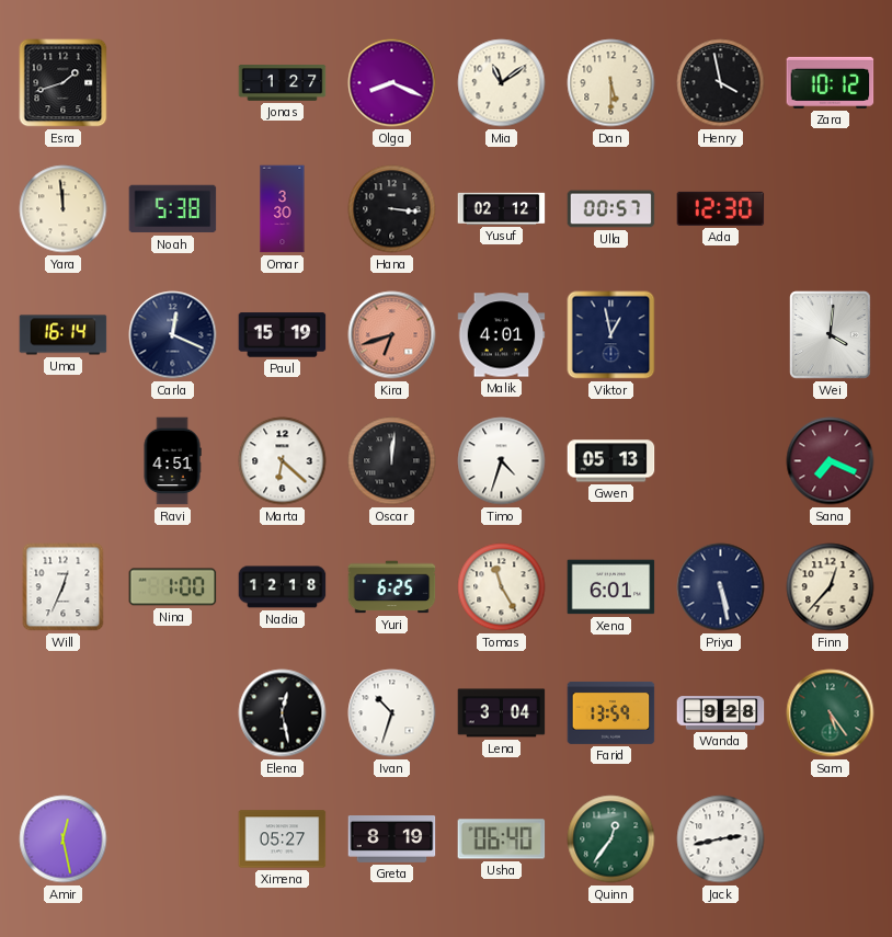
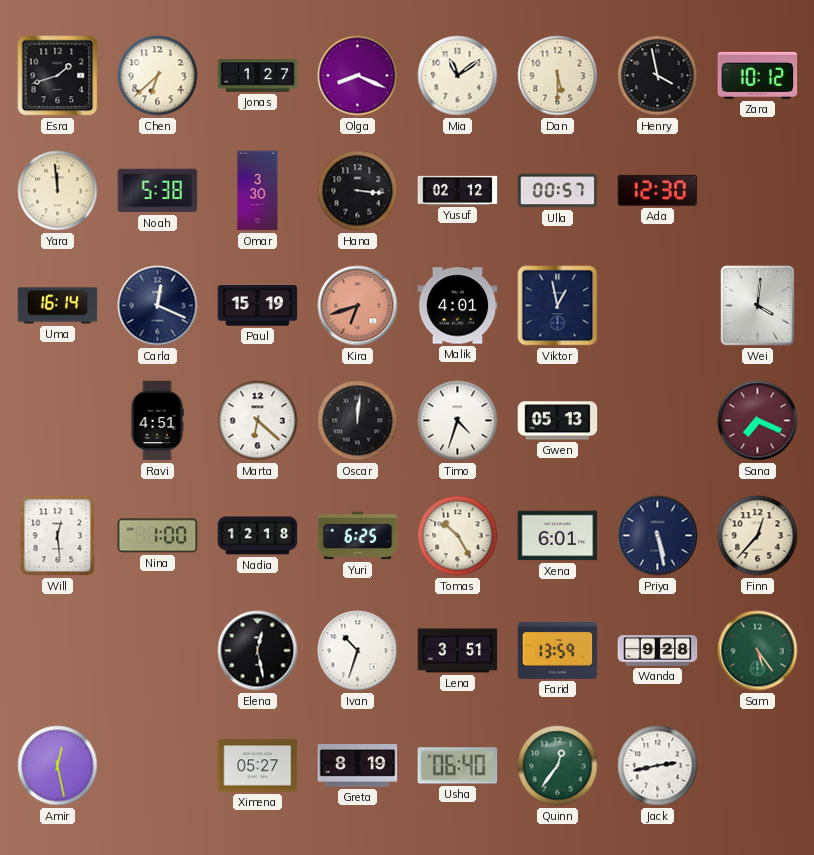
Chen: none -> 6:38 (158, 76)
Will: 12:34 -> 12:29 (58, 536)
Tomas: 11:25 -> 10:25 (458, 536)
Lena: 3:04 -> 3:51 (458, 651)
